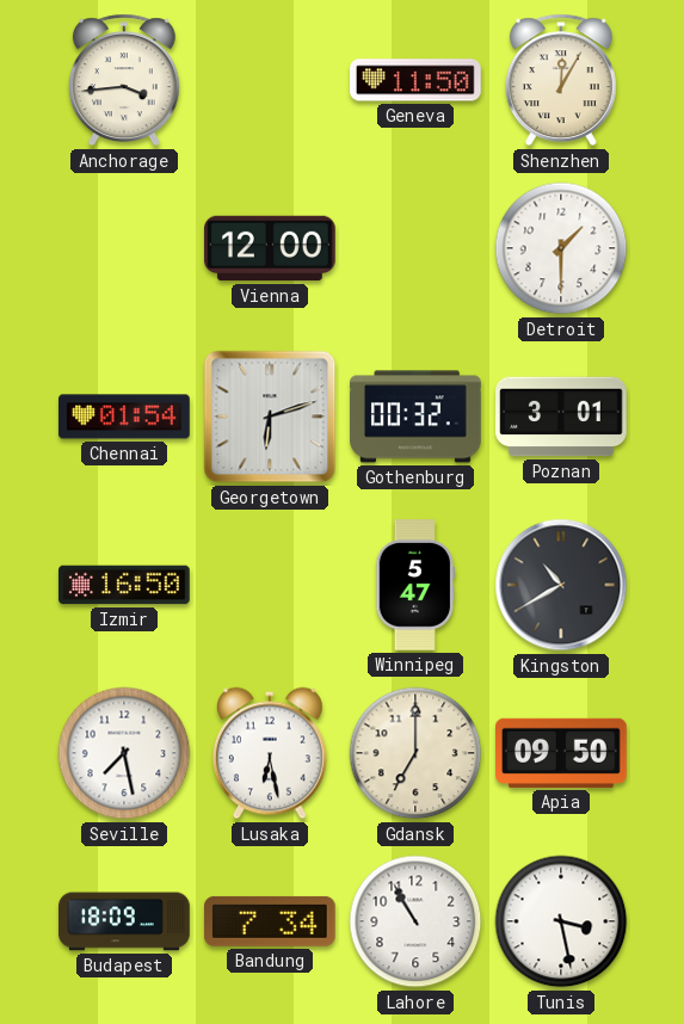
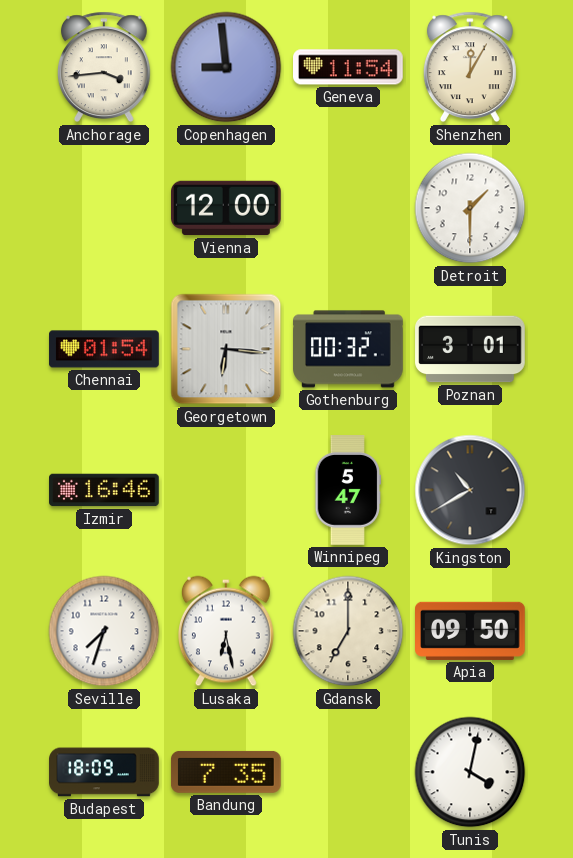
Copenhagen: none -> 8:59 (226, 67)
Geneva: 11:50 -> 11:54 (349, 67)
Georgetown: 6:12 -> 6:16 (226, 349)
Izmir: 16:50 -> 16:46 (104, 490)
Seville: 7:28 -> 7:33 (104, 631)
Bandung: 7:34 -> 7:35 (226, 772)
Lahore: 10:55 -> none (415, 921)
Tunis: 3:28 -> 4:02 (470, 772)
